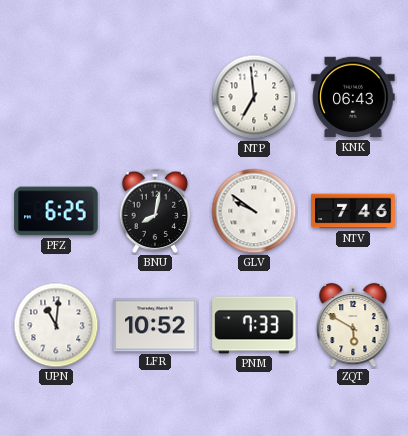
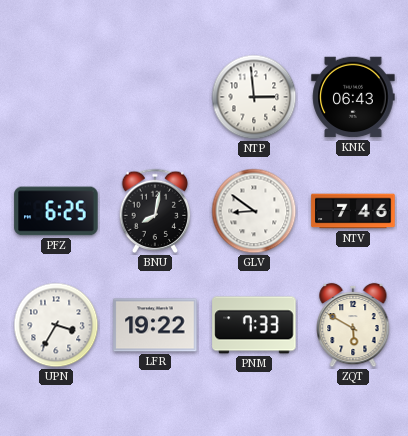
NTP: 6:59 -> 2:59 (254, 97)
GLV: 9:51 -> 8:51 (254, 211)
UPN: 11:01 -> 3:35 (56, 325)
LFR: 10:52 -> 19:22 (155, 325)
